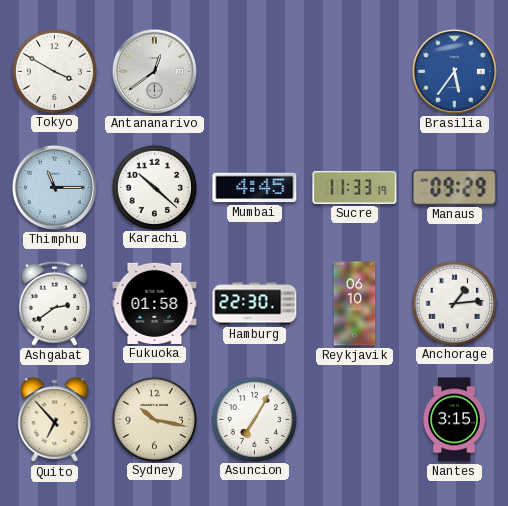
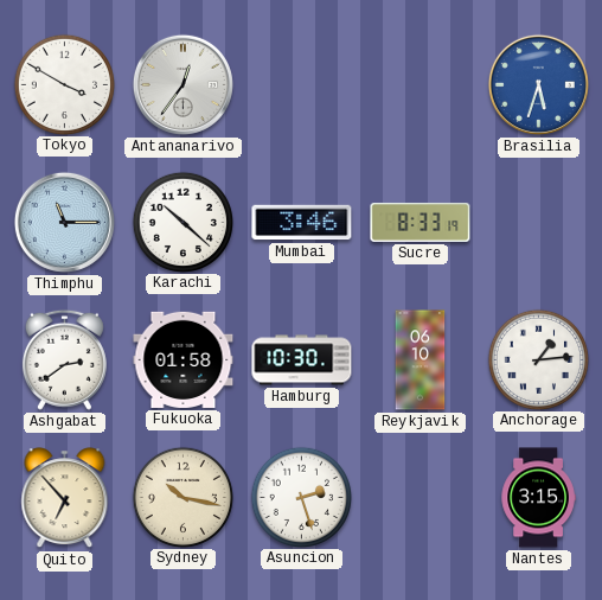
Antananarivo: 12:39 -> 12:36 (182, 84)
Brasilia: 5:36 -> 5:33 (538, 84)
Mumbai: 4:45 -> 3:46 (302, 223)
Sucre: 11:33 -> 8:33 (421, 222)
Manaus: 09:29 -> none (455, 187)
Hamburg: 22:30 -> 10:30 (302, 360)
Asuncion: 7:05 -> 2:27 (301, 497)
